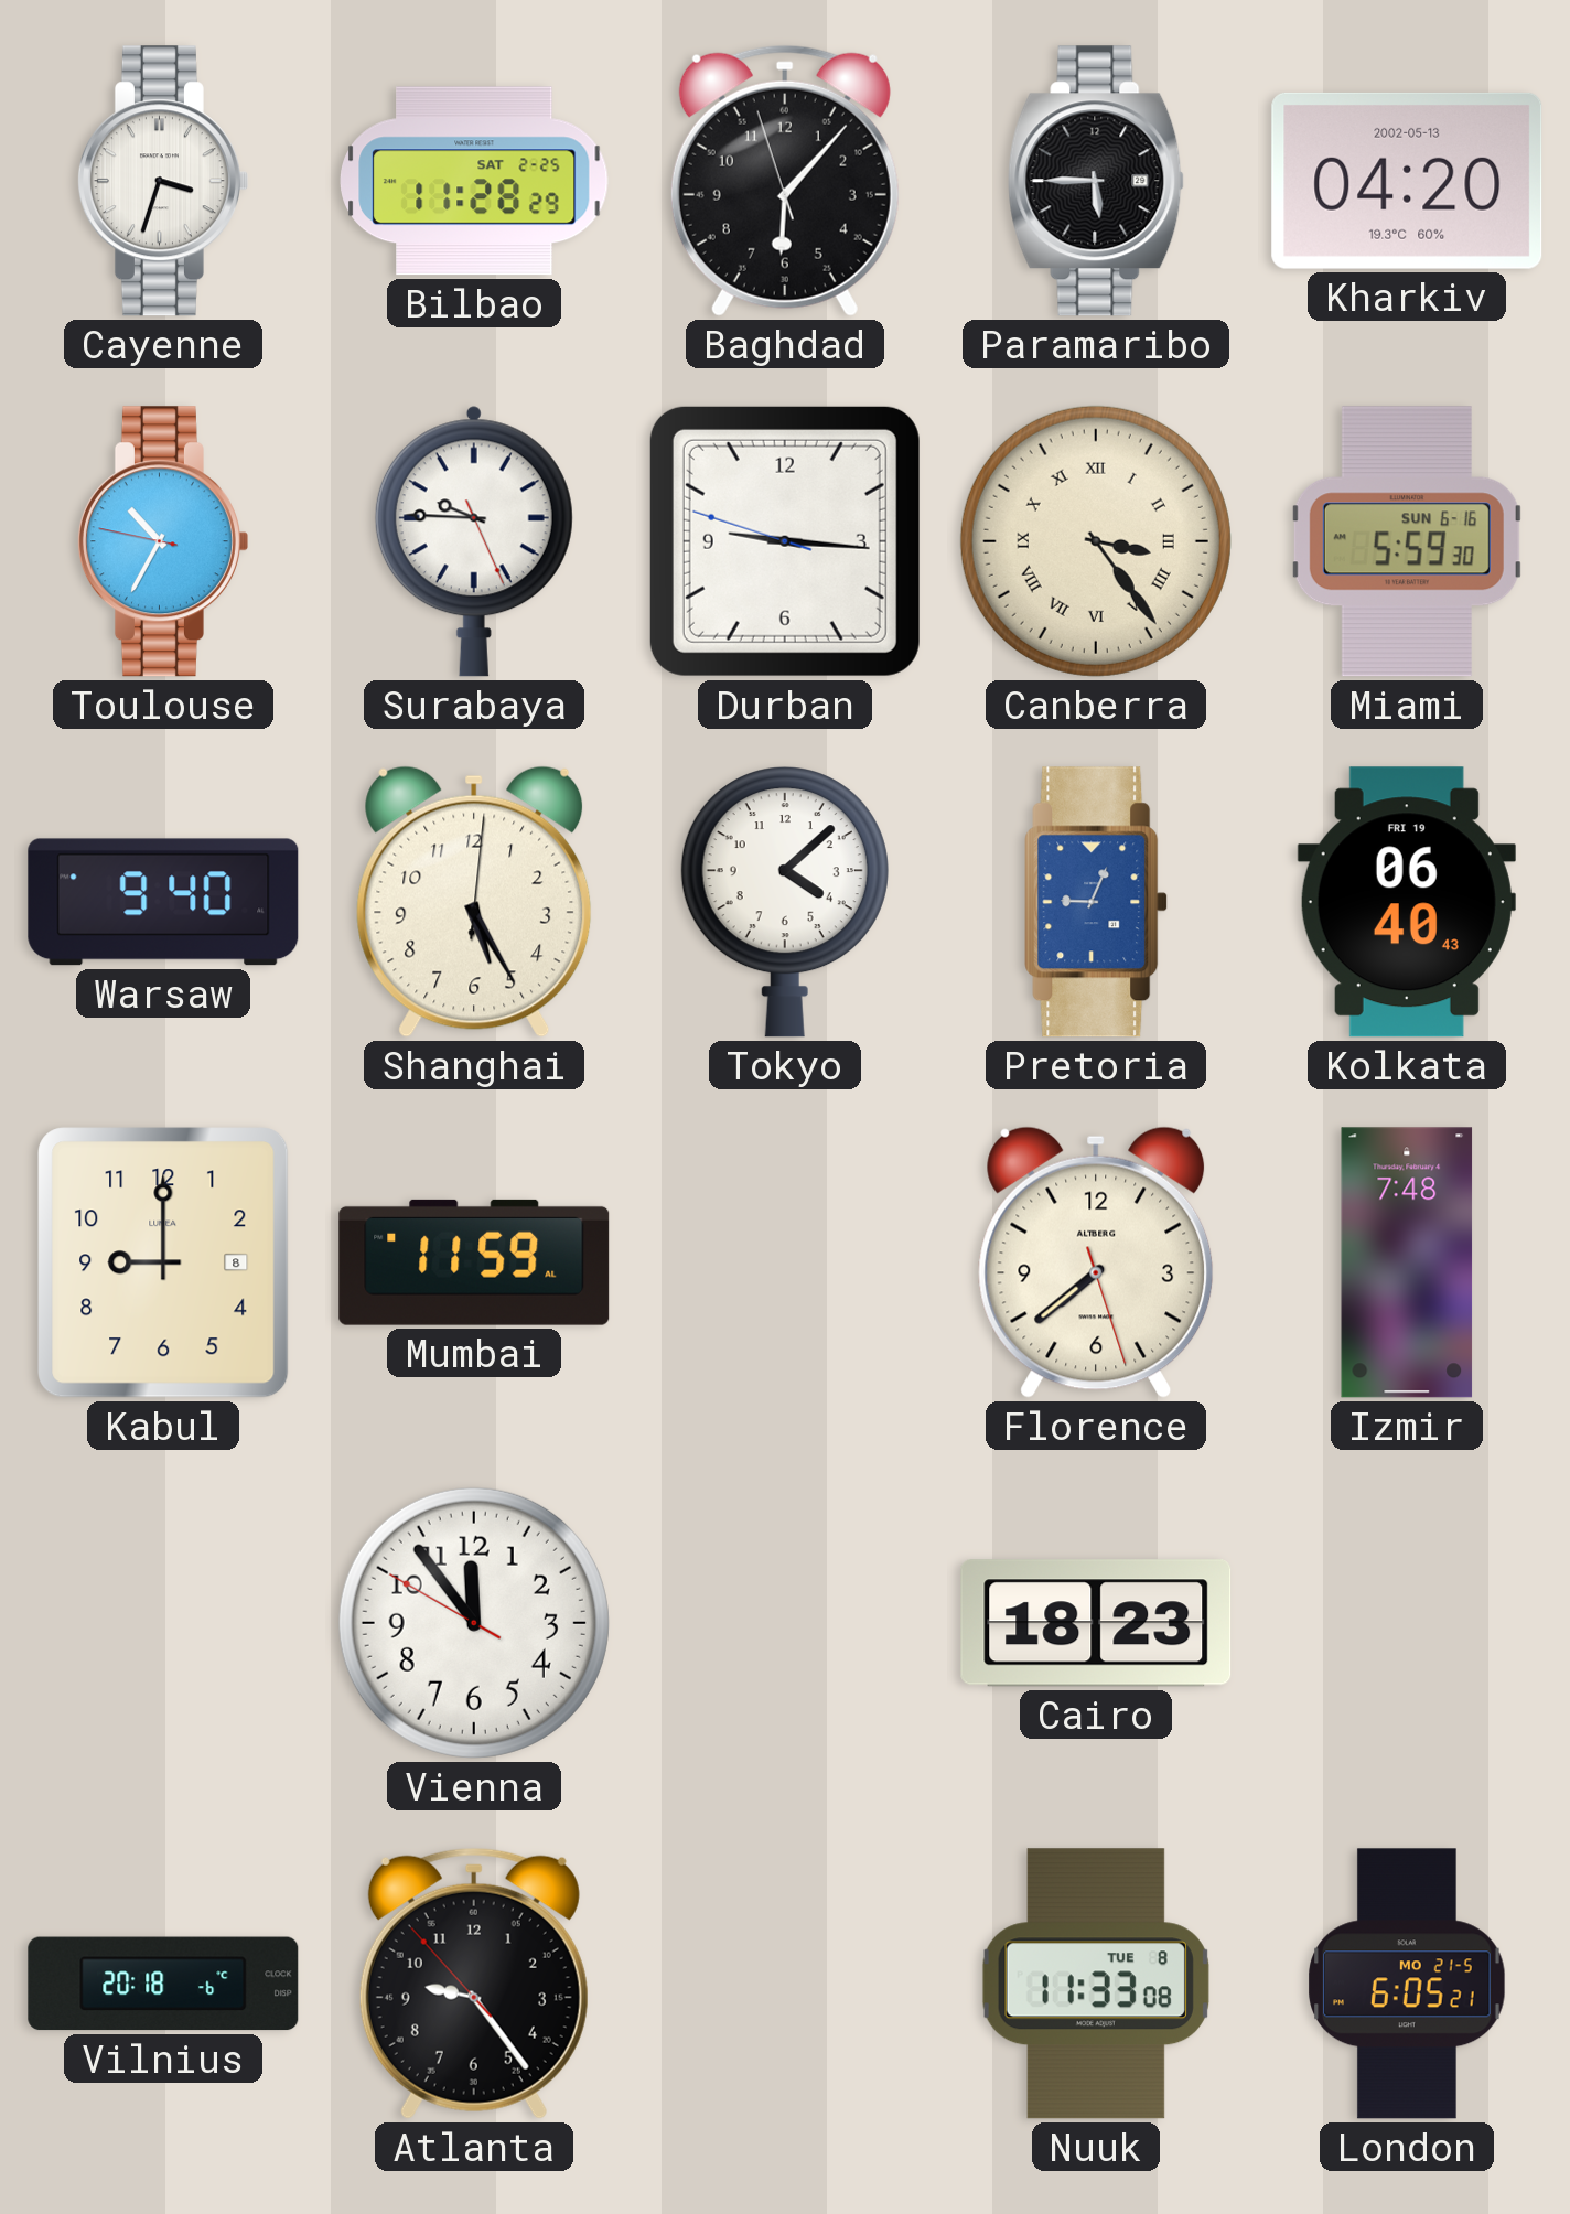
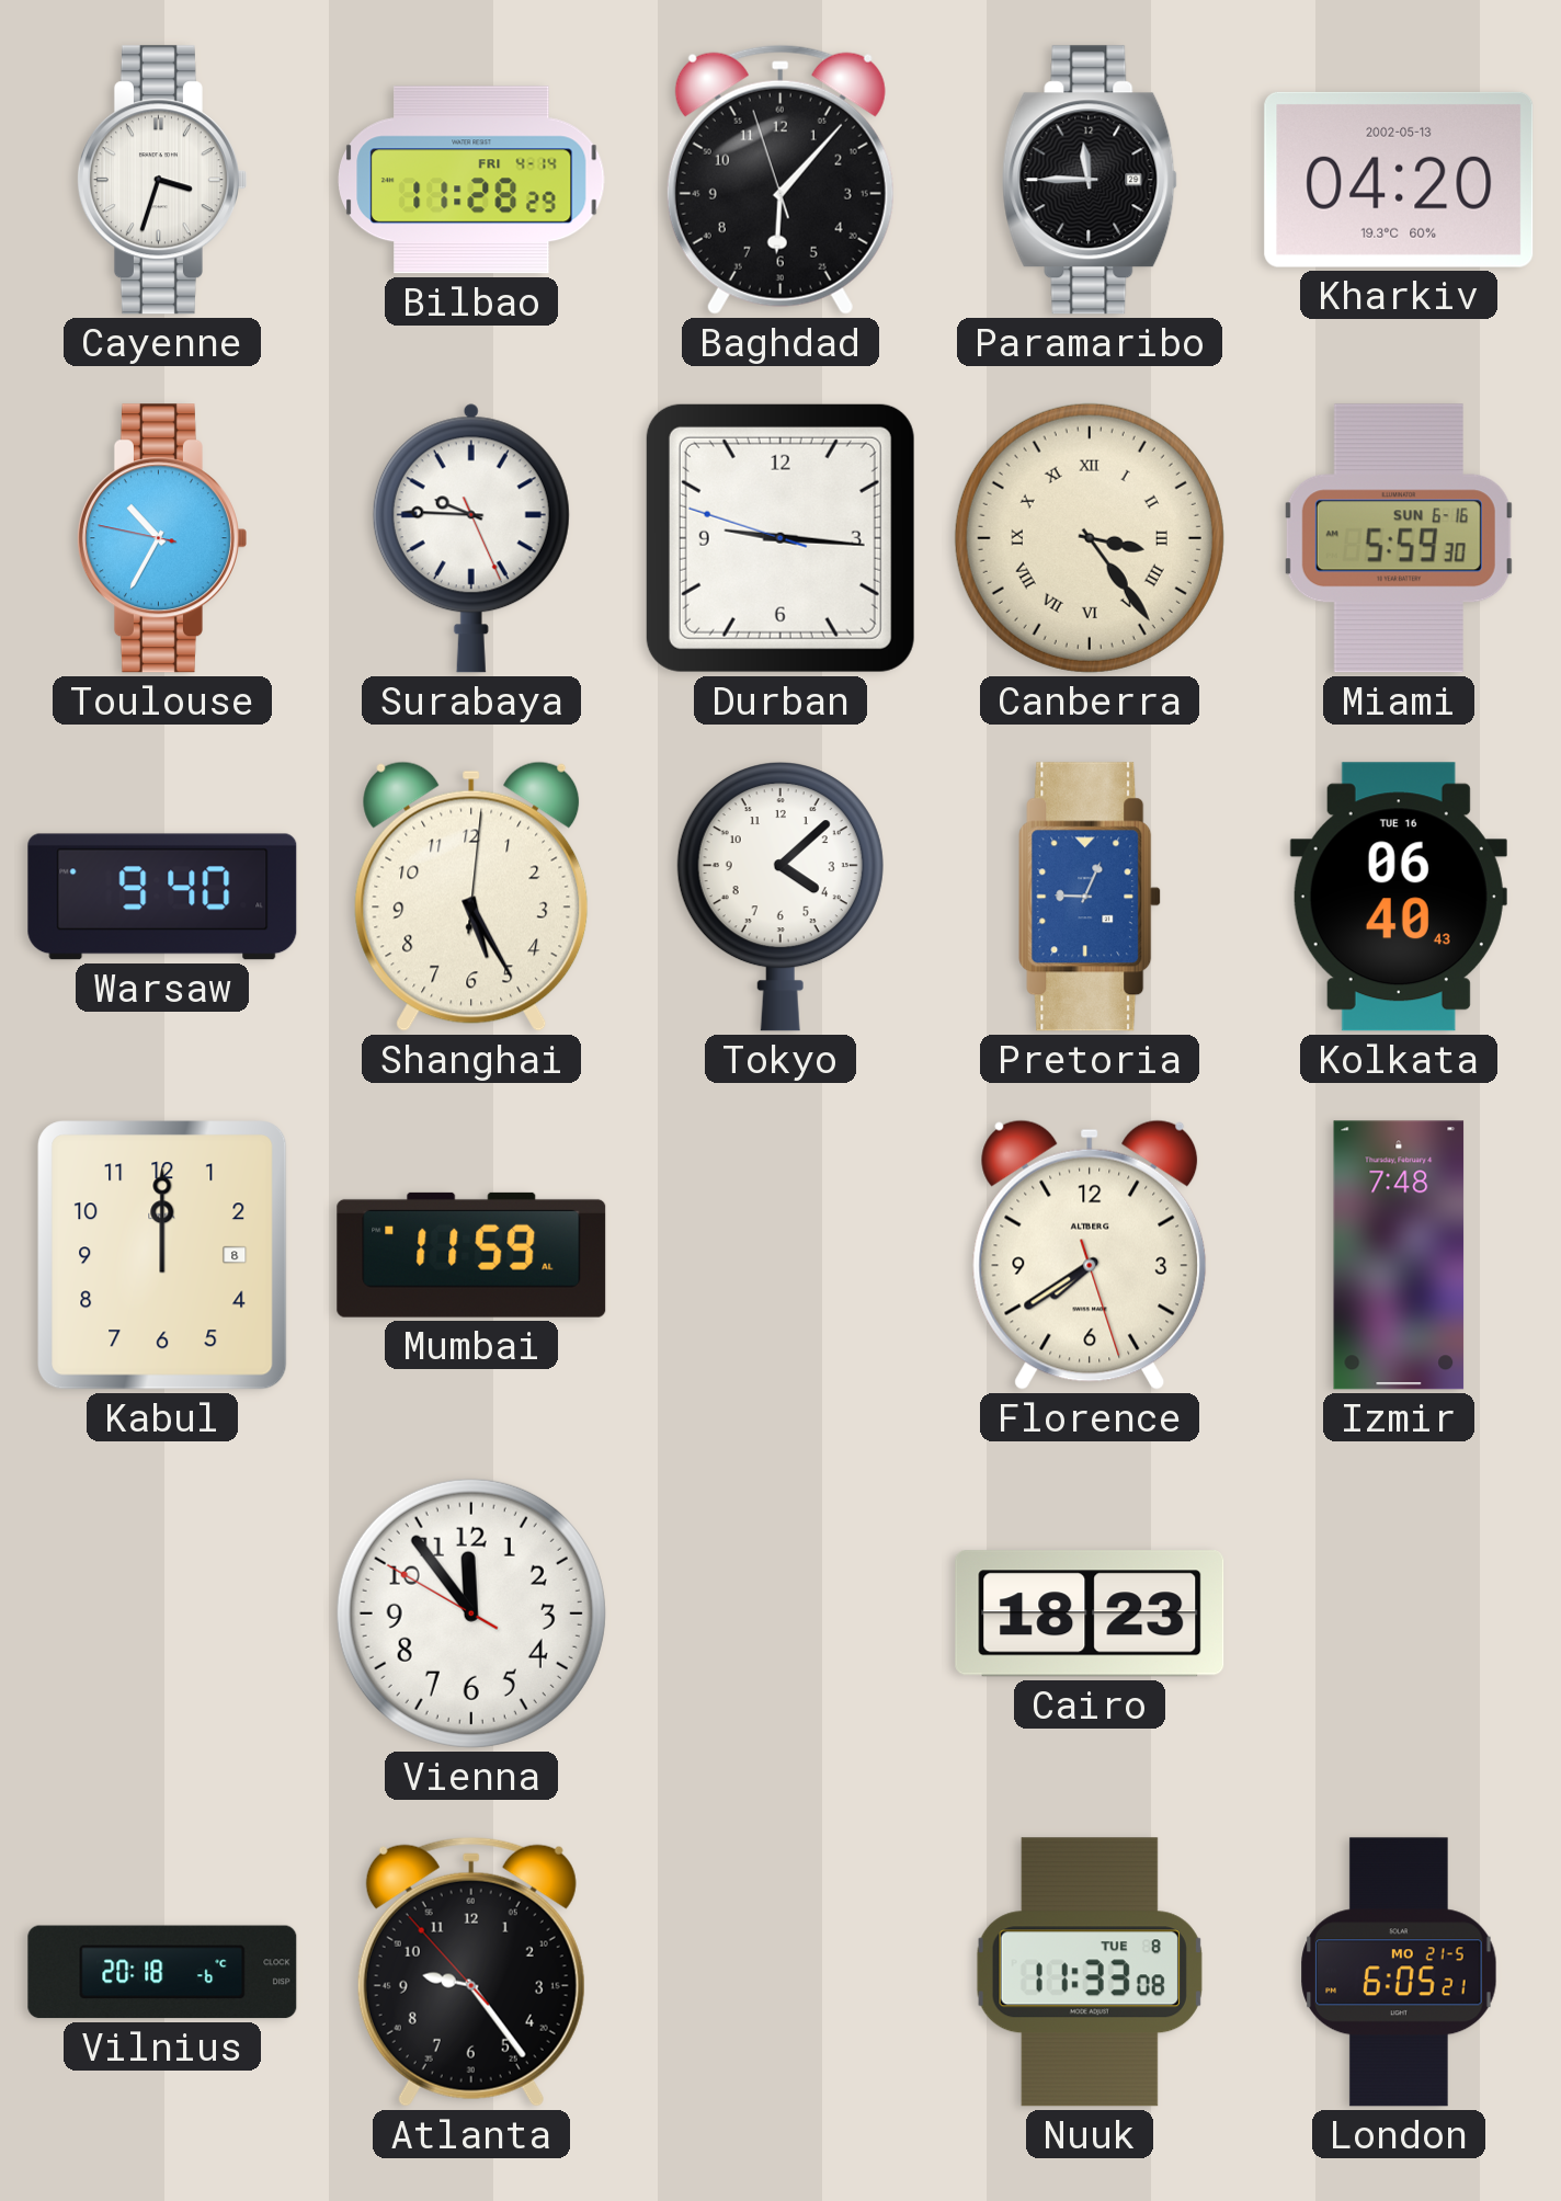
Bilbao date: SAT 2-25 -> FRI 4-14 (471, 180)
Paramaribo: 5:45 -> 11:45 (1090, 180)
Kolkata date: FRI 19 -> TUE 16 (1399, 897)
Kabul: 9:00 -> 12:00 (162, 1255)
Florence: 7:38 -> 7:39 (1090, 1255)
